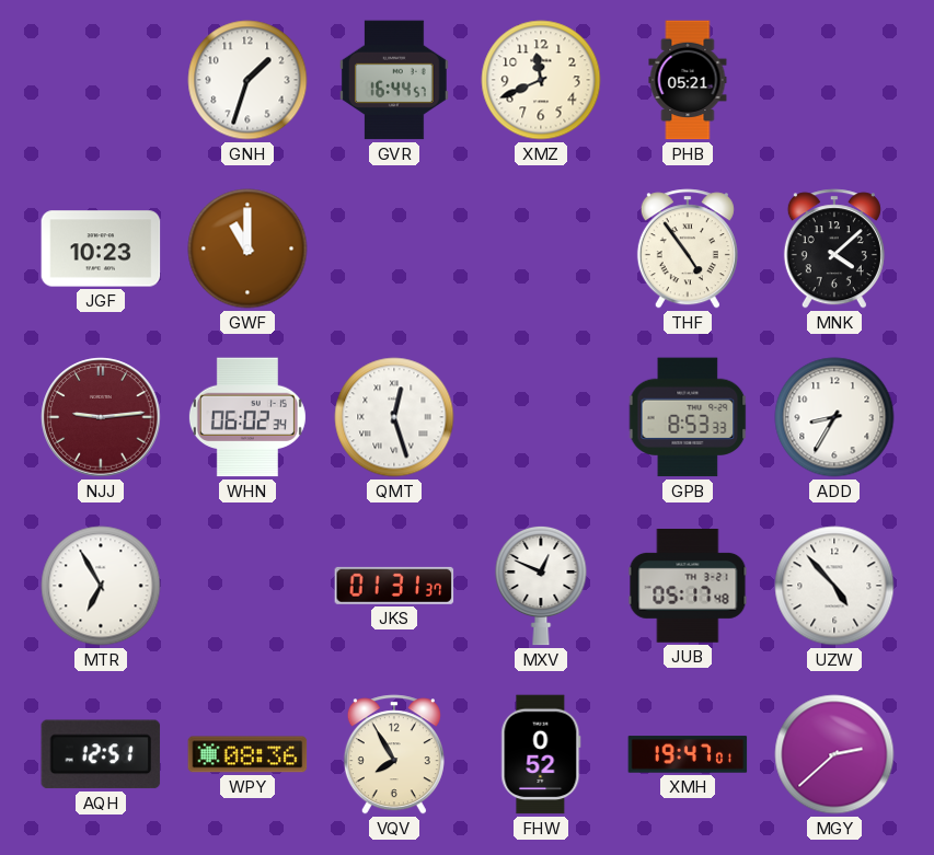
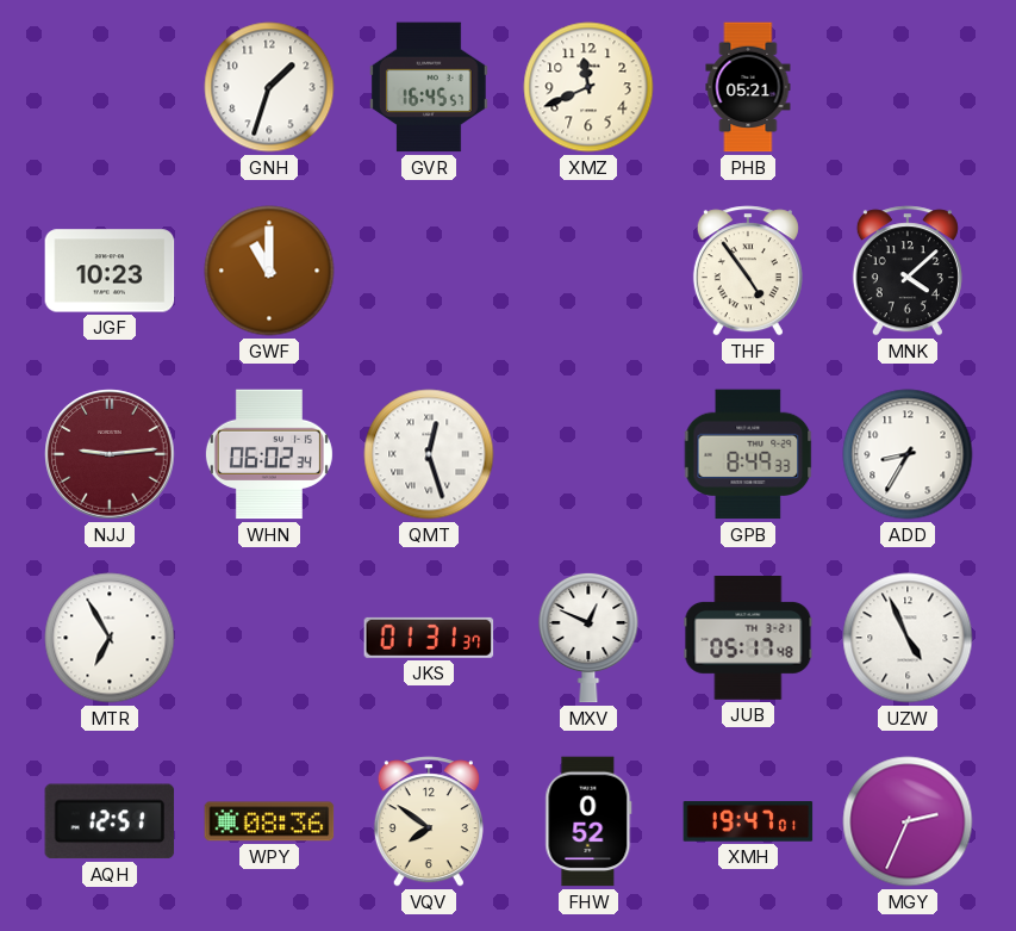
GVR: 16:44 -> 16:45 (429, 87)
GPB: 8:53 -> 8:49 (748, 454)
UZW: 4:53 -> 4:56 (908, 638)
VQV: 7:55 -> 7:51 (429, 821)
MGY: 2:38 -> 2:34 (908, 821)
